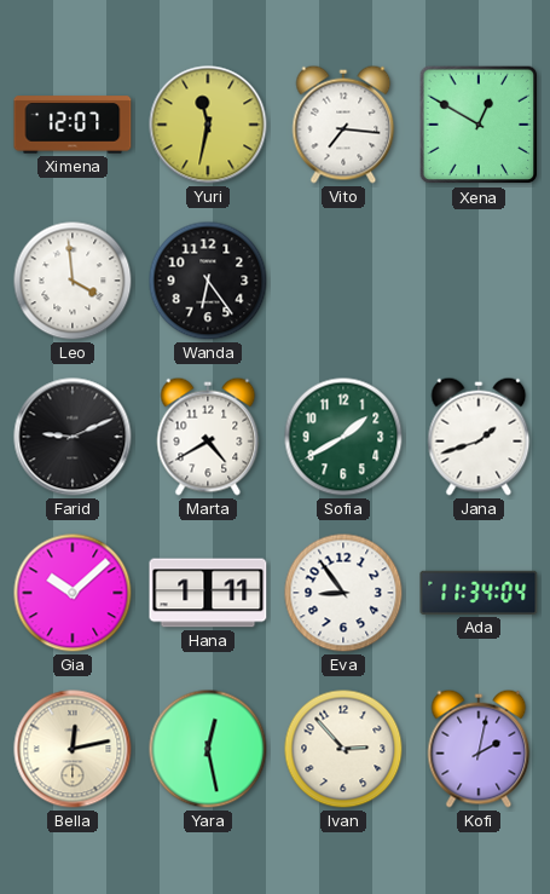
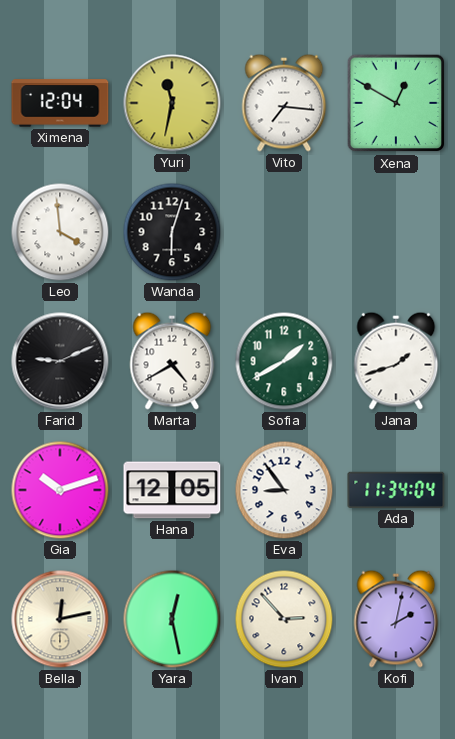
Ximena: 12:07 -> 12:04 (60, 103)
Wanda: 6:24 -> 6:03 (172, 232)
Gia: 10:08 -> 10:12 (60, 490)
Hana: 1:11 -> 12:05 (172, 490)
